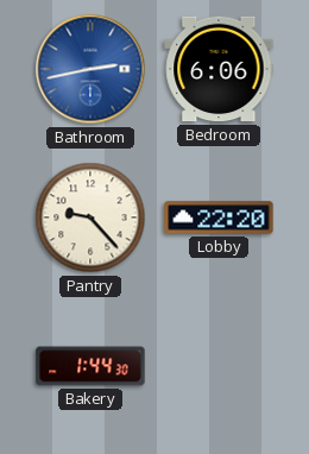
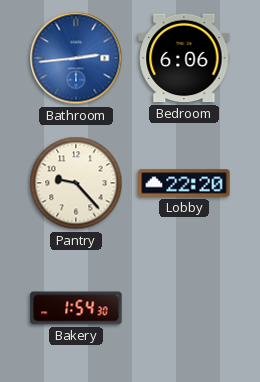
Bathroom: 2:43 -> 2:44 (76, 58)
Bakery: 1:44 -> 1:54 (76, 308)
